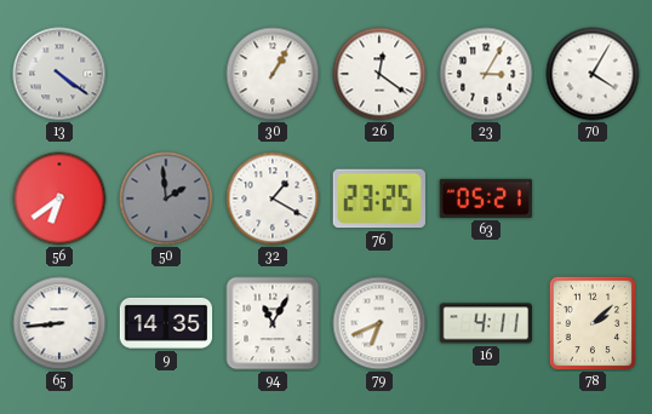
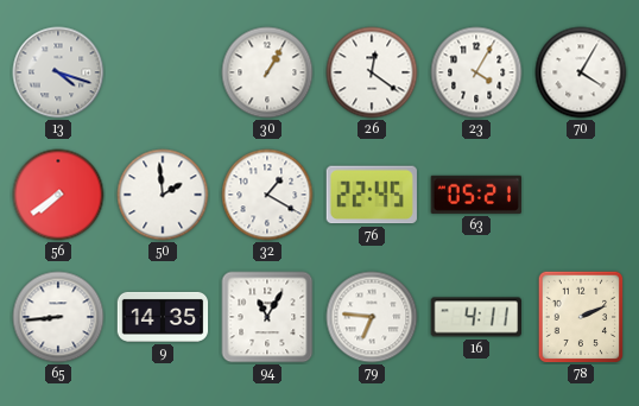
13: 4:21 -> 4:18 (58, 72)
23: 3:05 -> 4:05 (476, 72)
56: 6:39 -> 7:39 (58, 195)
50 dial: grey -> white (163, 195)
76: 23:25 -> 22:45 (372, 195)
79: 6:41 -> 6:46 (372, 317)
78: 2:08 -> 2:11 (581, 317)
